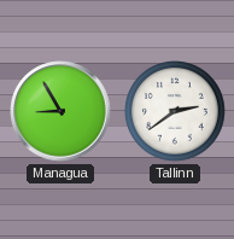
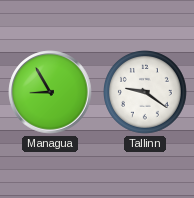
Tallinn: 2:39 -> 9:21 (146, 93)
